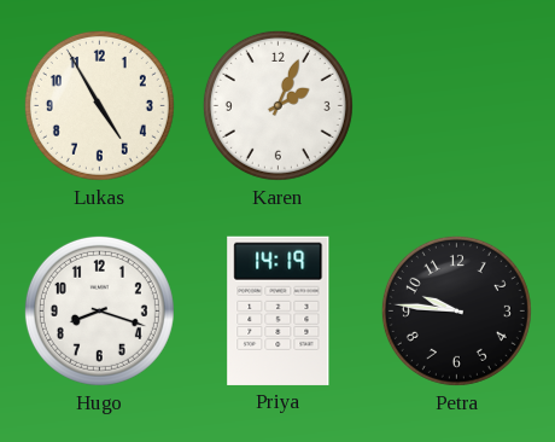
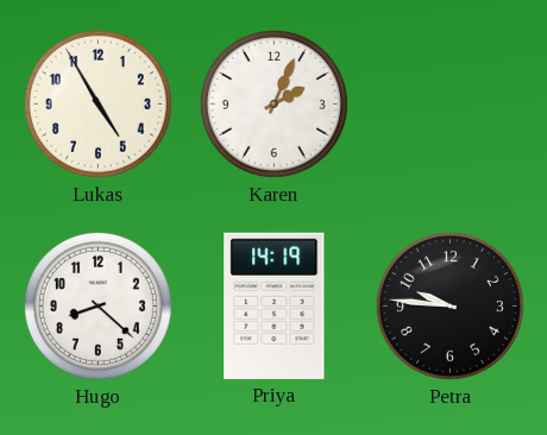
Hugo: 8:18 -> 8:22 (98, 305)
